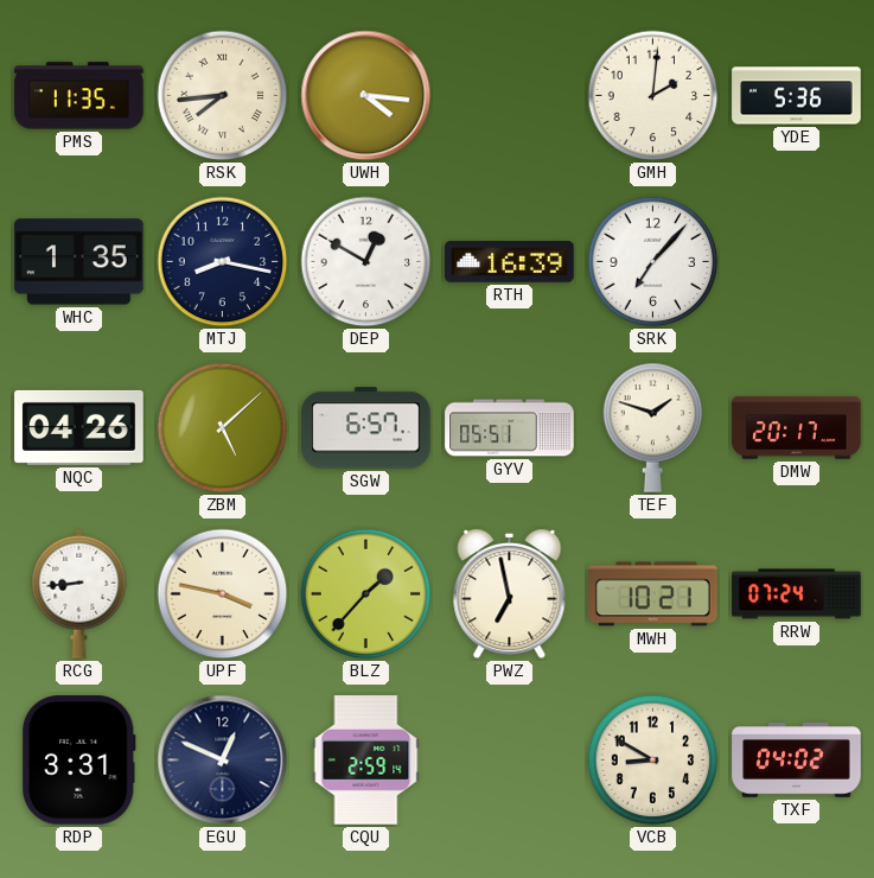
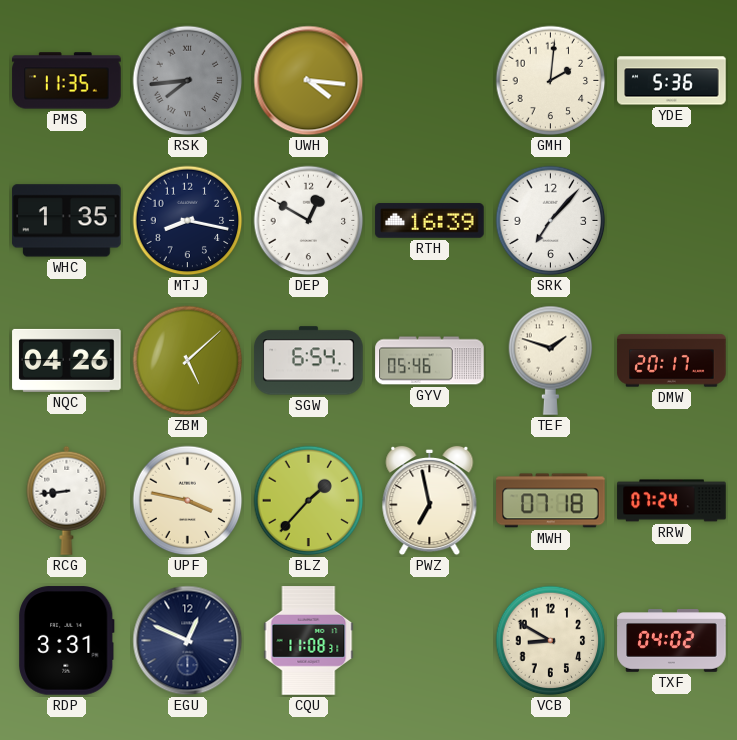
RSK dial: cream -> grey (188, 81)
SGW: 6:57 -> 6:54 (309, 361)
GYV: 05:51 -> 05:46 (430, 361)
MWH: 10:21 -> 07:18 (551, 501)
CQU: 2:59 -> 11:08 (309, 641)
